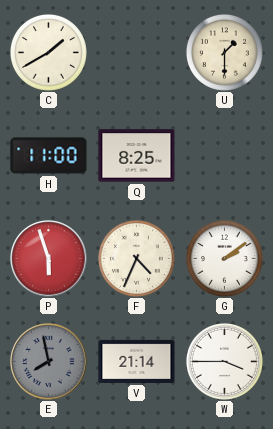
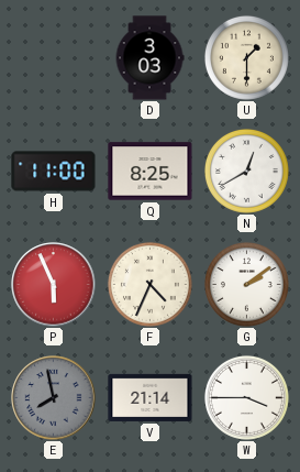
C: 1:40 -> none (48, 52)
D: none -> 3:03 (149, 58)
N: none -> 12:40 (246, 171)
P: 5:57 -> 5:56 (54, 285)
